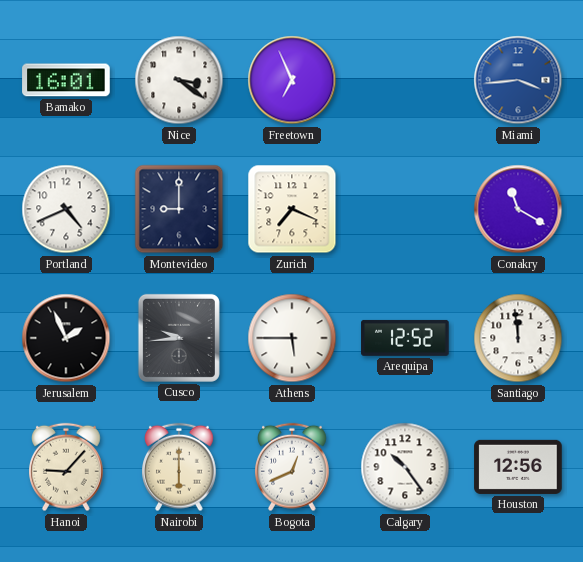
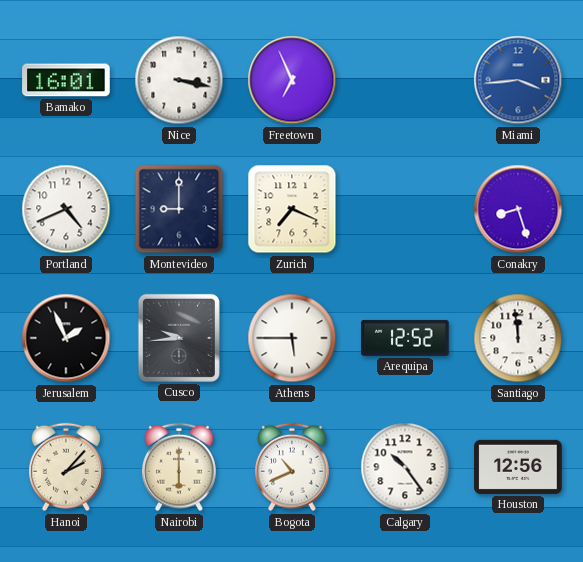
Nice: 3:21 -> 3:17 (179, 80)
Conakry: 11:20 -> 8:27 (518, 209)
Hanoi: 9:07 -> 2:07 (67, 467)
Bogota: 12:41 -> 10:41 (293, 467)
